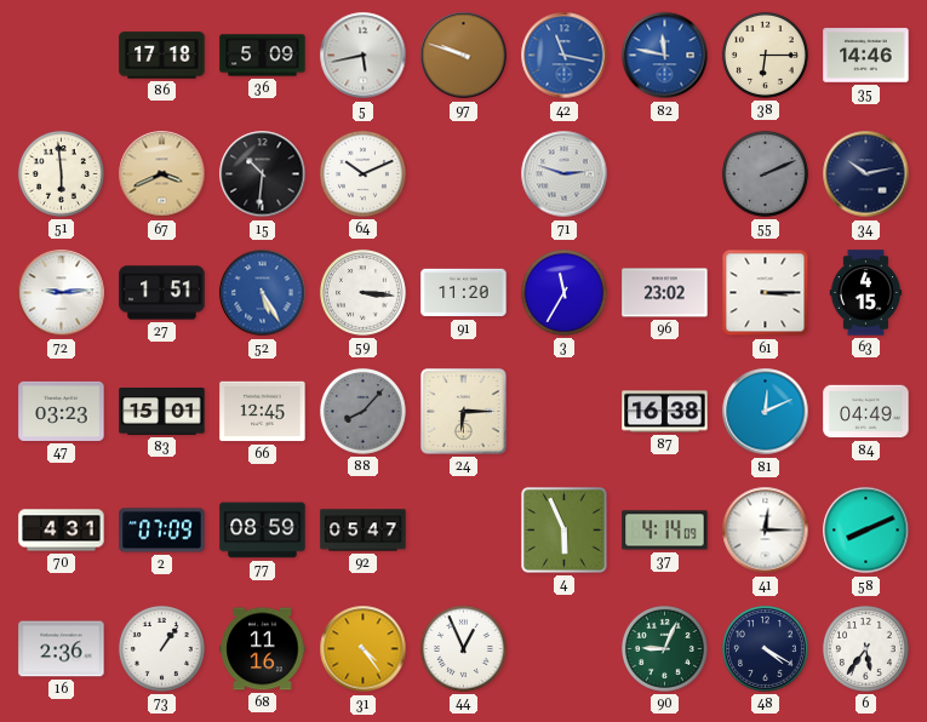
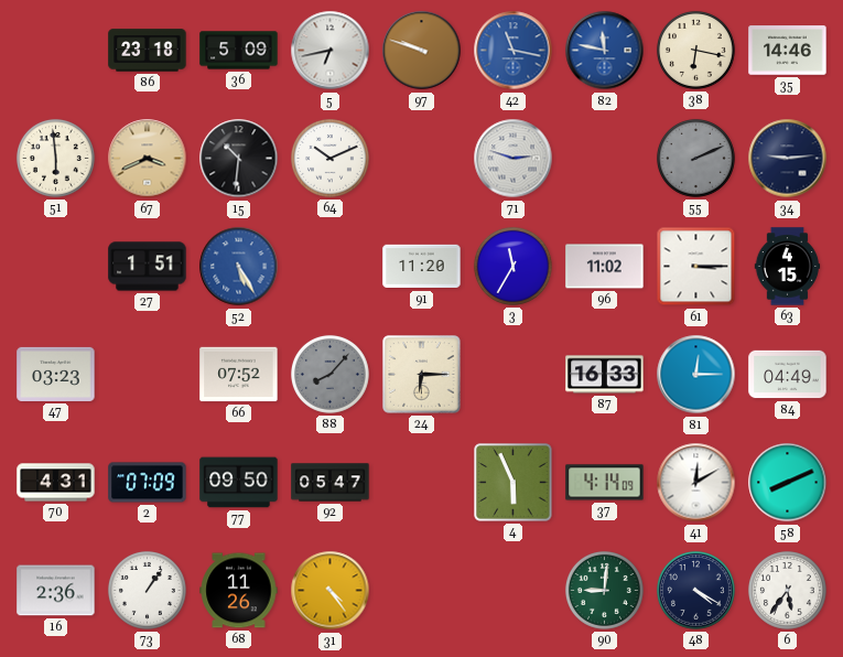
86: 17:18 -> 23:18 (148, 51)
5: 5:43 -> 6:43 (331, 51)
38: 6:15 -> 6:17 (695, 50)
34: 10:13 -> 9:14 (788, 159)
72: 9:14 -> none (62, 293)
59: 3:16 -> none (362, 292)
96: 23:02 -> 11:02 (605, 267)
83: 15:01 -> none (162, 412)
66: 12:45 -> 07:52 (239, 375)
87: 16:38 -> 16:33 (605, 375)
81: 12:11 -> 12:15 (696, 375)
77: 08:59 -> 09:50 (239, 483)
41: 12:15 -> 12:10 (696, 483)
68: 11:16 -> 11:26 (239, 591)
44: 12:56 -> none (463, 648)
90: 9:04 -> 9:01 (604, 590)
